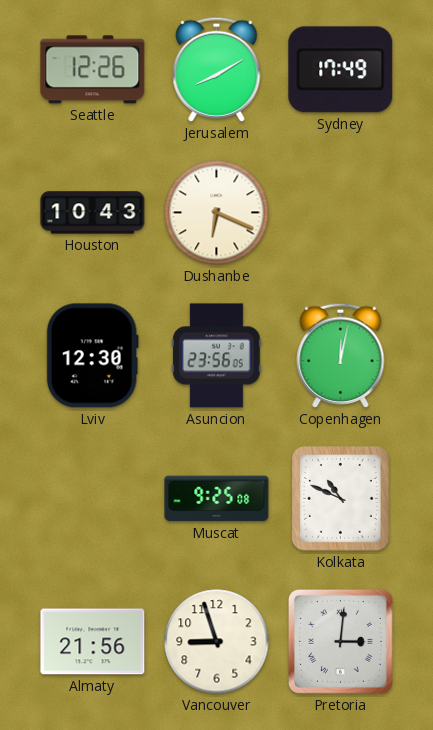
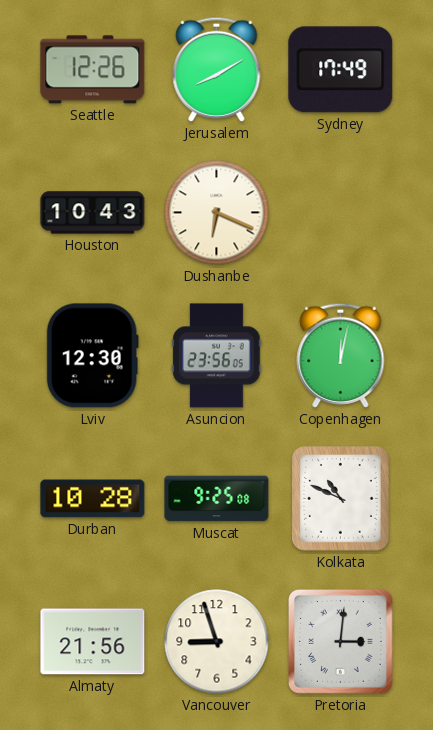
Durban: none -> 10:28 (93, 499)
